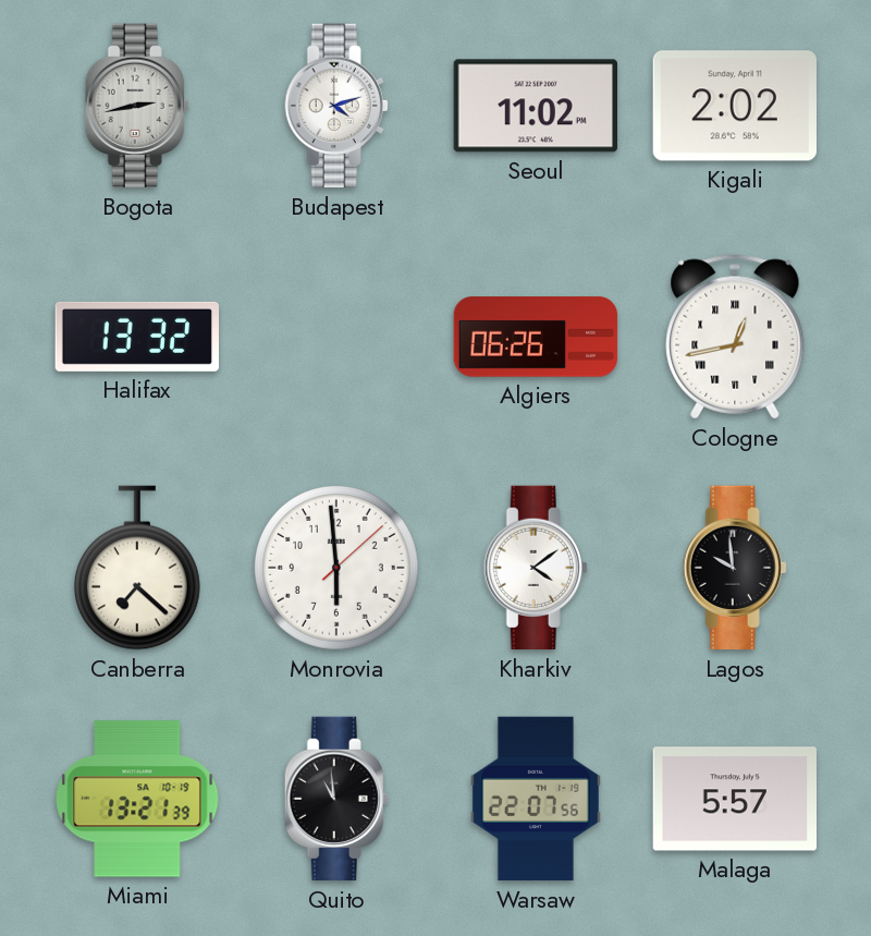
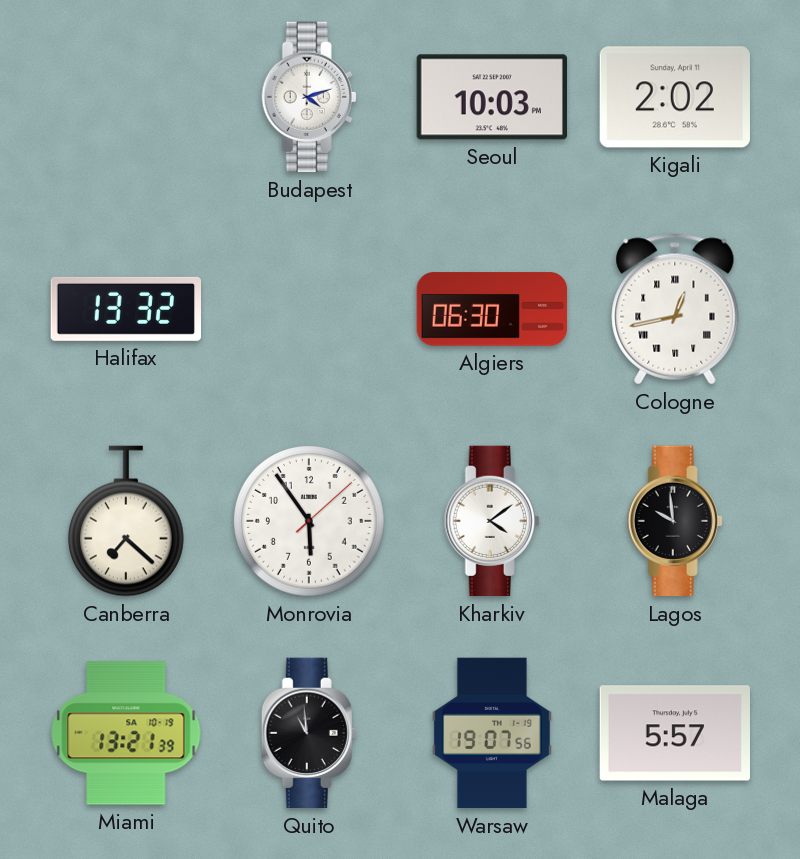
Bogota: 2:43 -> none (137, 106)
Seoul: 11:02 -> 10:03 (491, 97)
Algiers: 06:26 -> 06:30 (492, 309)
Monrovia: 5:59 -> 5:54 (310, 522)
Warsaw: 22:07 -> 19:07 (492, 733)
